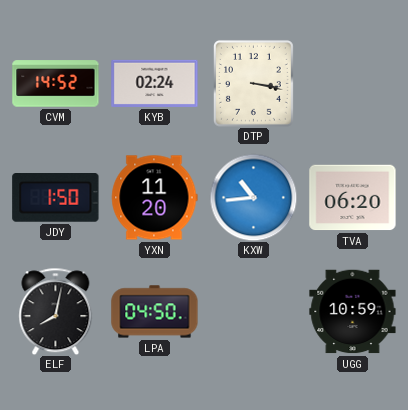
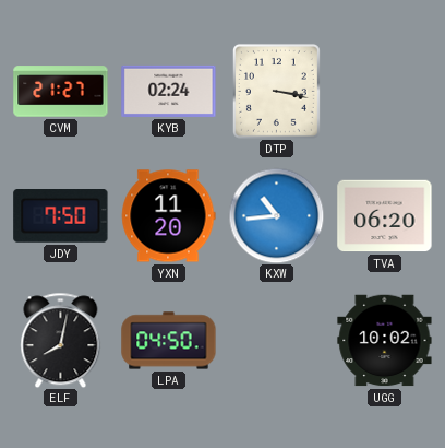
CVM: 14:52 -> 21:27 (61, 92)
JDY: 1:50 -> 7:50 (61, 216)
UGG: 10:59 -> 10:02 (385, 341)
